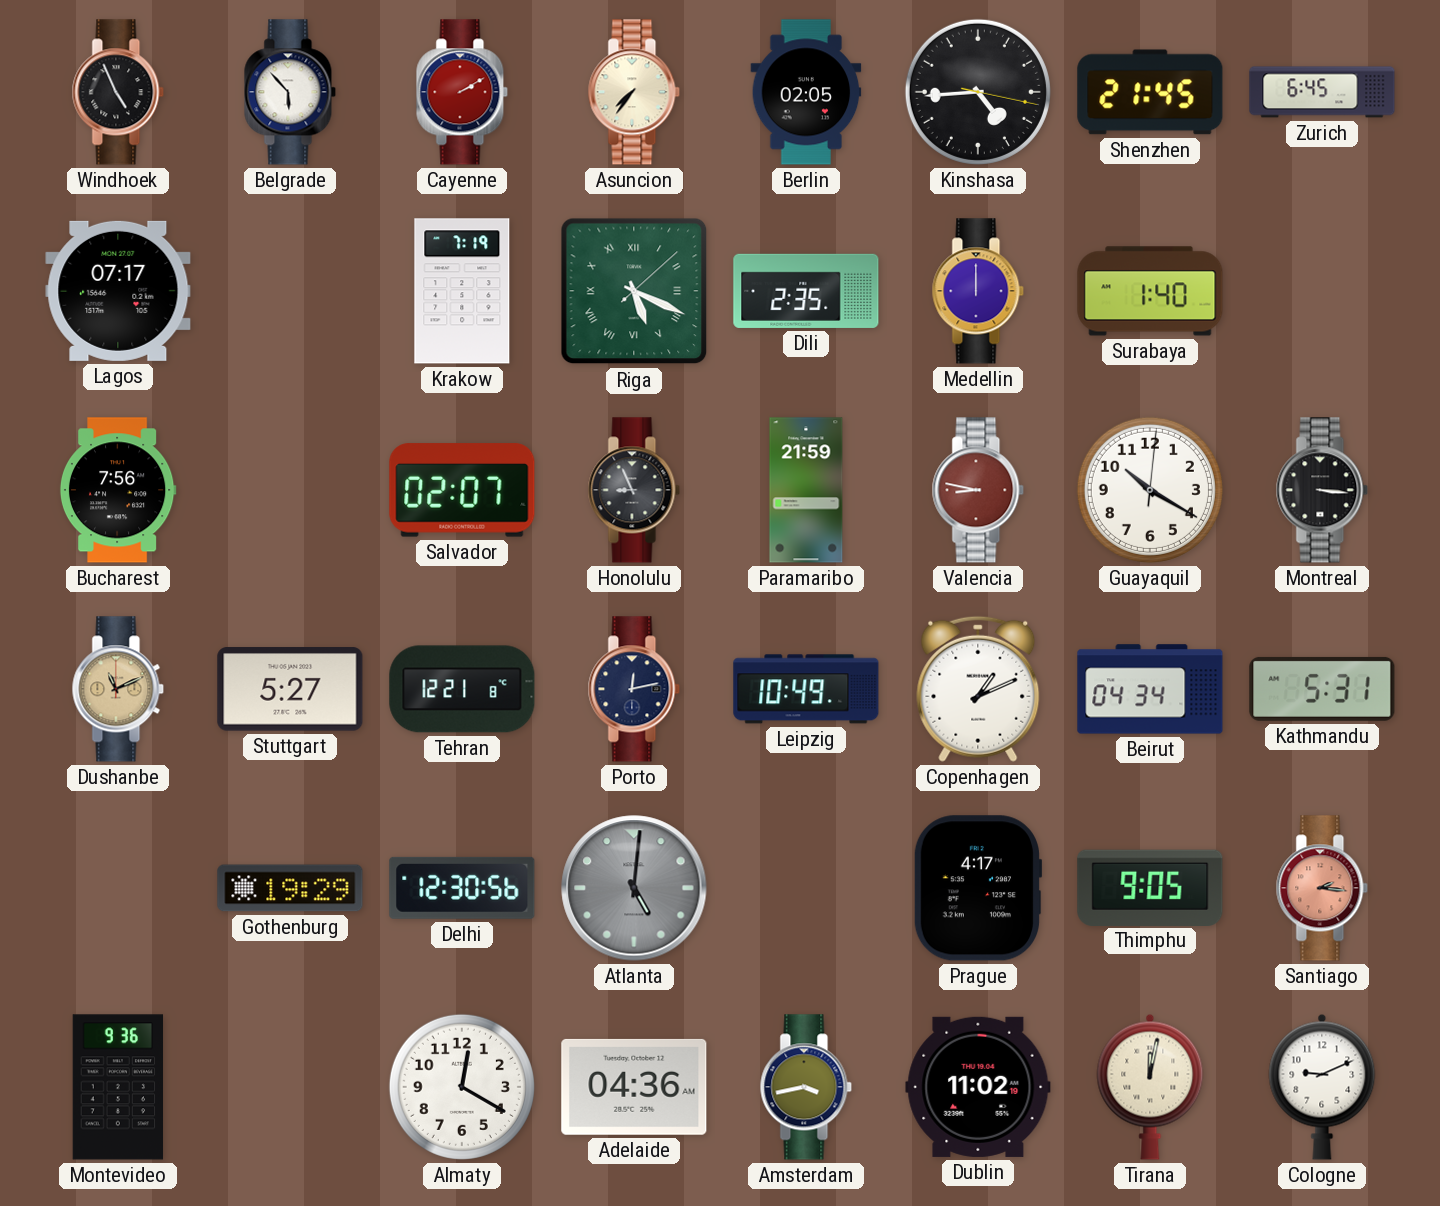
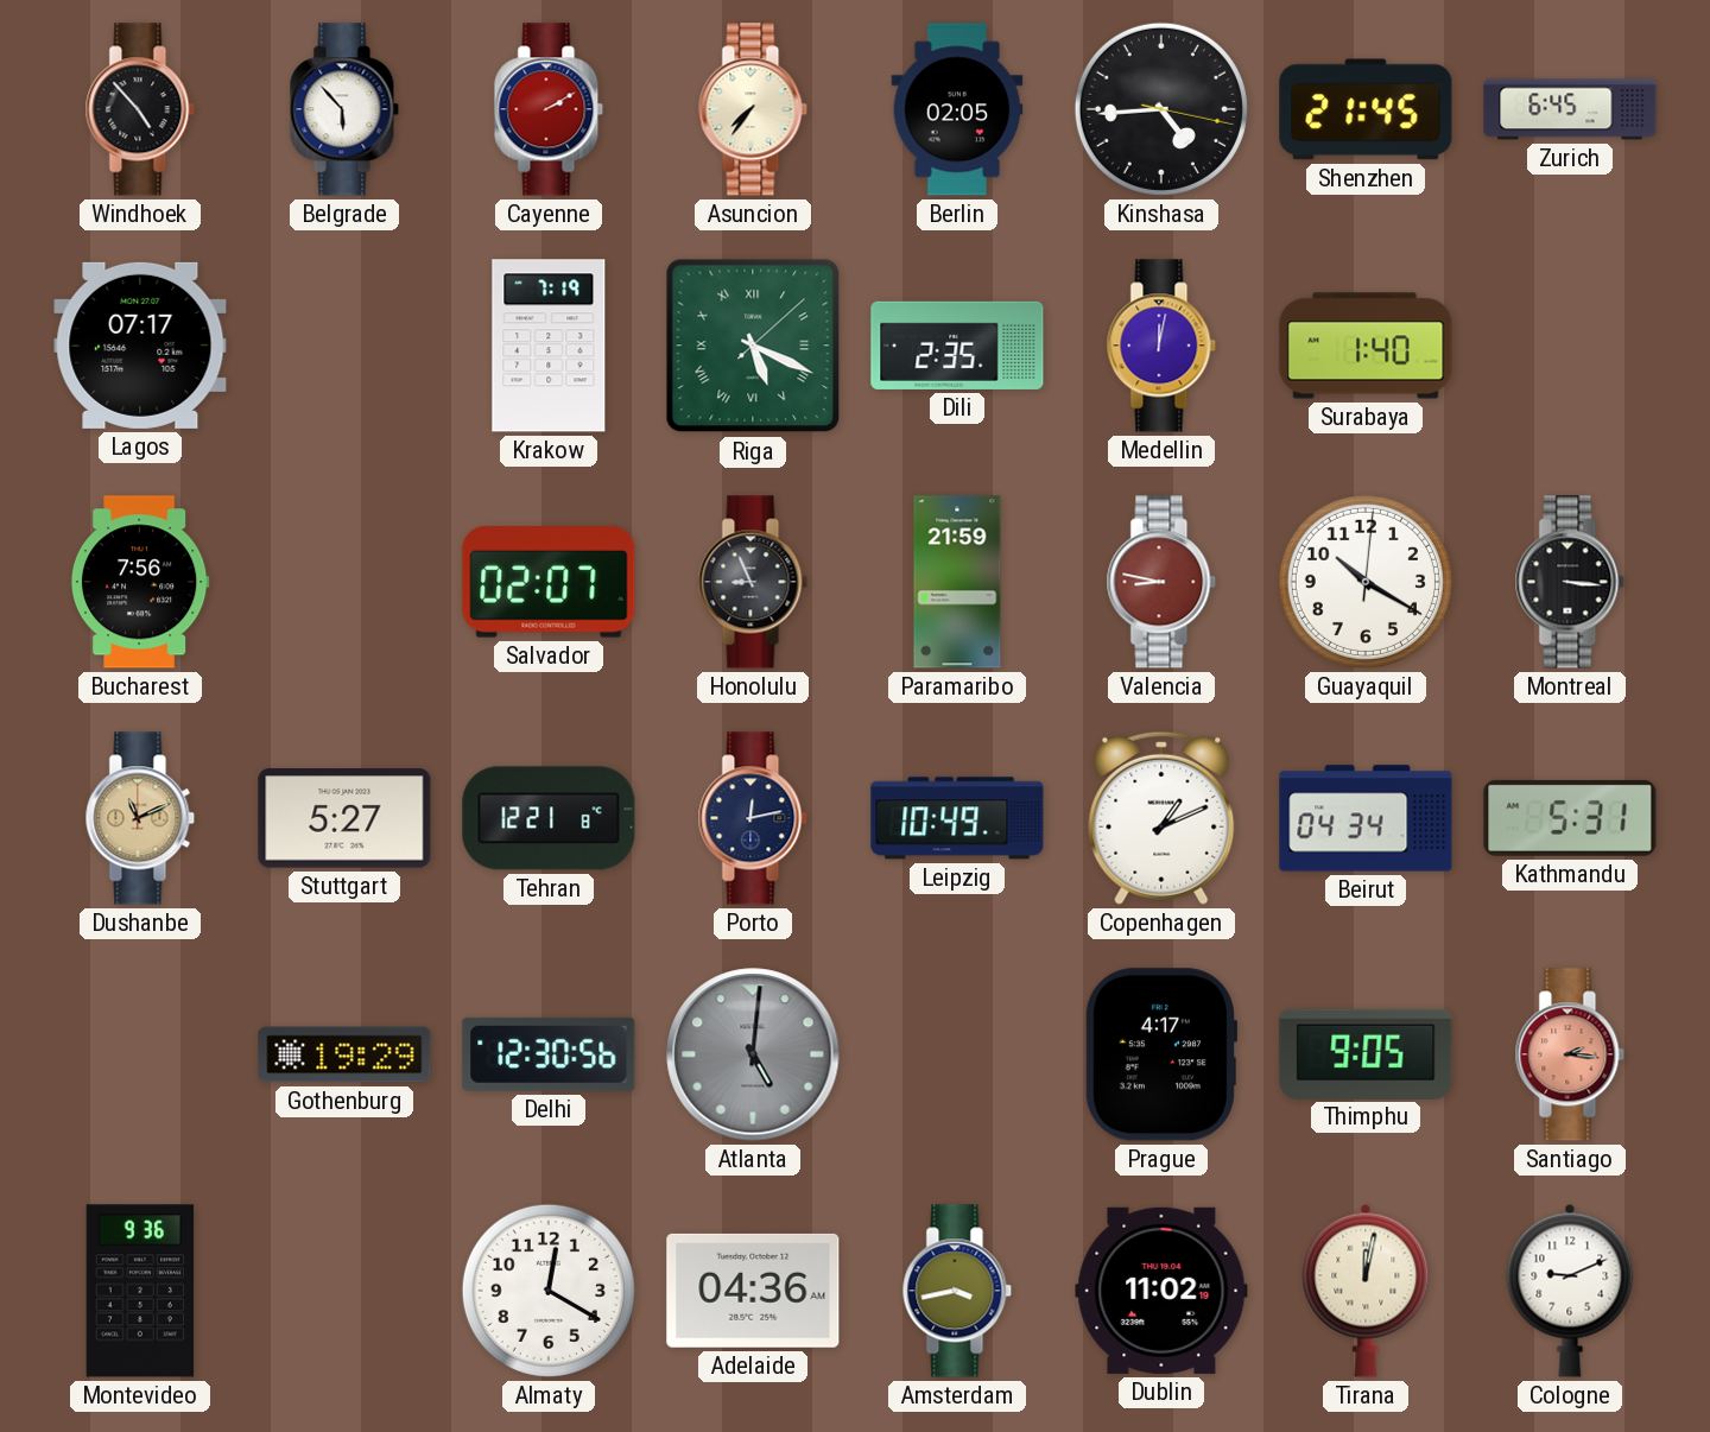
Windhoek: 4:56 -> 4:53 (140, 109)
Medellin: 12:00 -> 12:02 (1161, 346)
